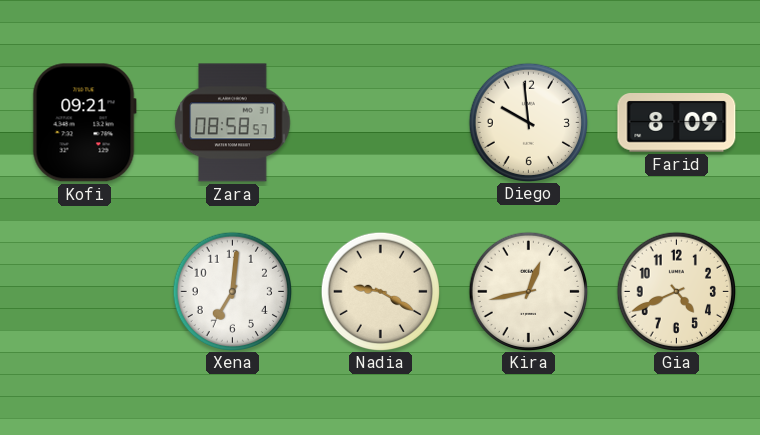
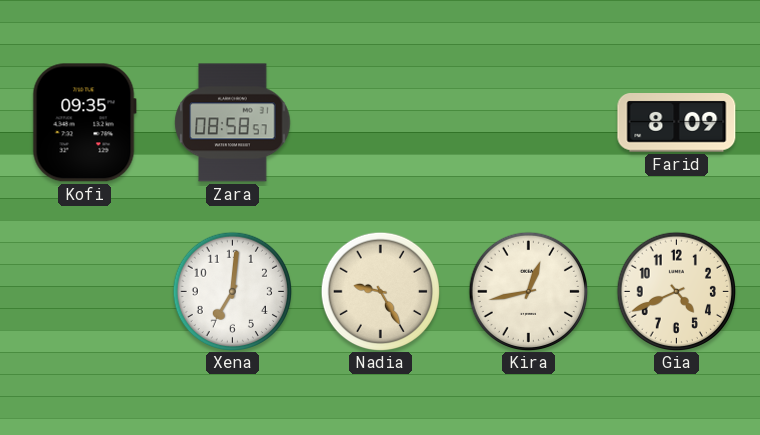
Kofi: 09:21 -> 09:35 (84, 123)
Diego: 9:59 -> none (528, 122)
Nadia: 9:20 -> 9:25 (380, 291)
